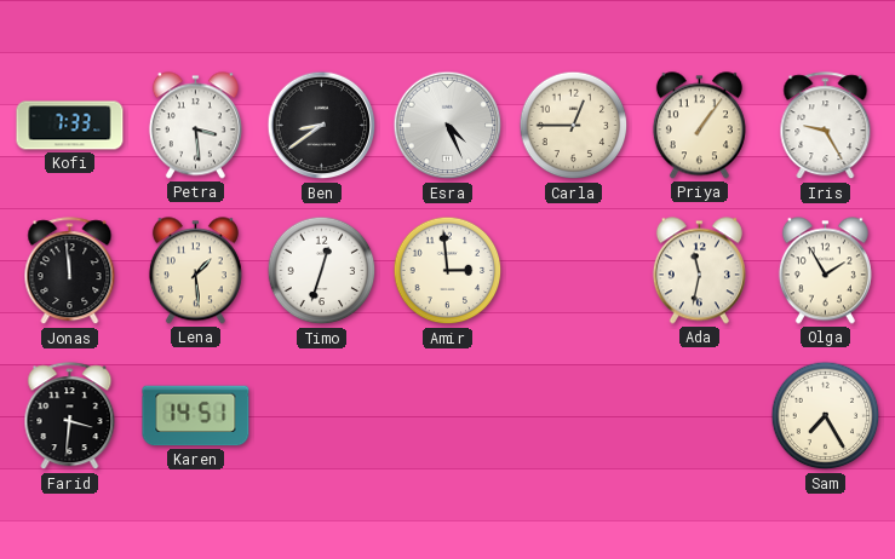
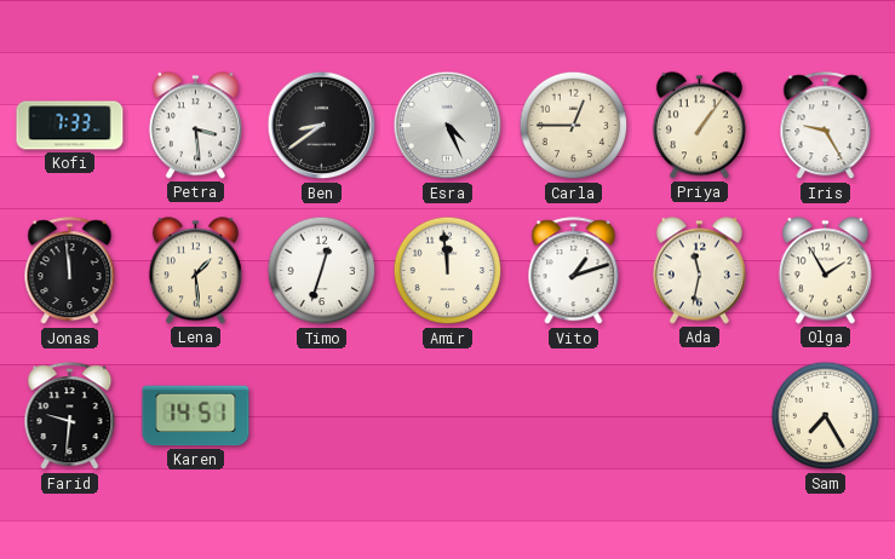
Amir: 2:59 -> 11:59 (448, 271)
Vito: none -> 1:12 (574, 271)
Farid: 3:31 -> 9:31 (70, 416)
